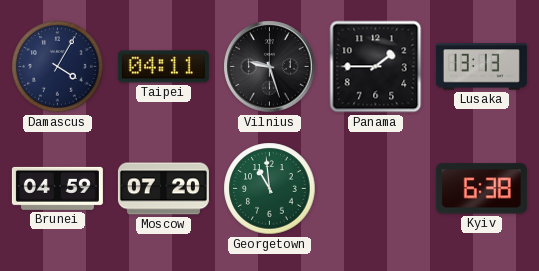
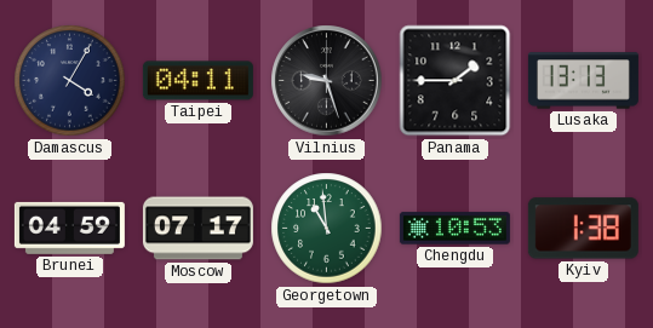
Moscow: 07:20 -> 07:17 (197, 229)
Chengdu: none -> 10:53 (454, 229)
Kyiv: 6:38 -> 1:38 (583, 229)
